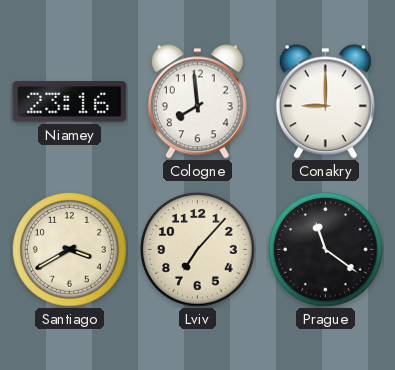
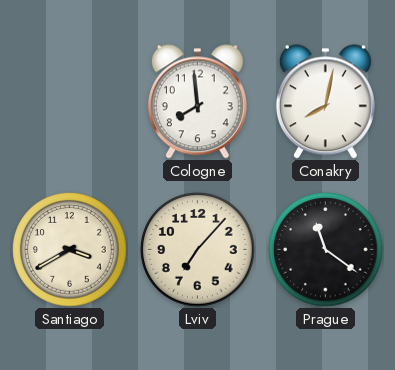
Niamey: 23:16 -> none (70, 102)
Conakry: 9:00 -> 8:02 (325, 102)
